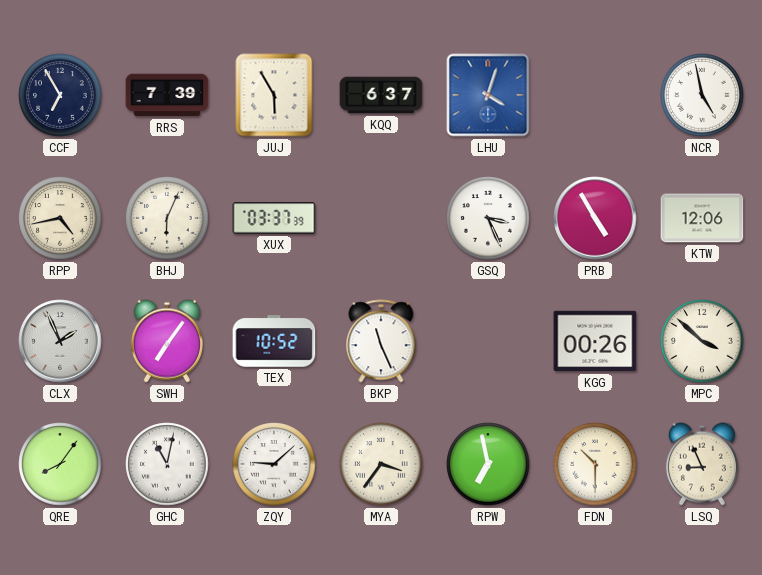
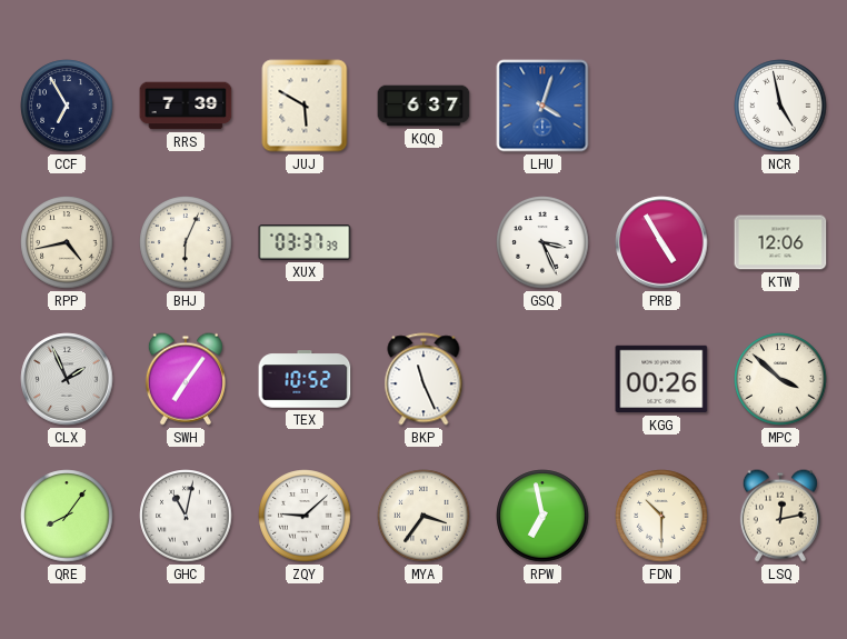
JUJ: 5:55 -> 5:50 (305, 106)
LSQ: 8:56 -> 12:13 (780, 516)
